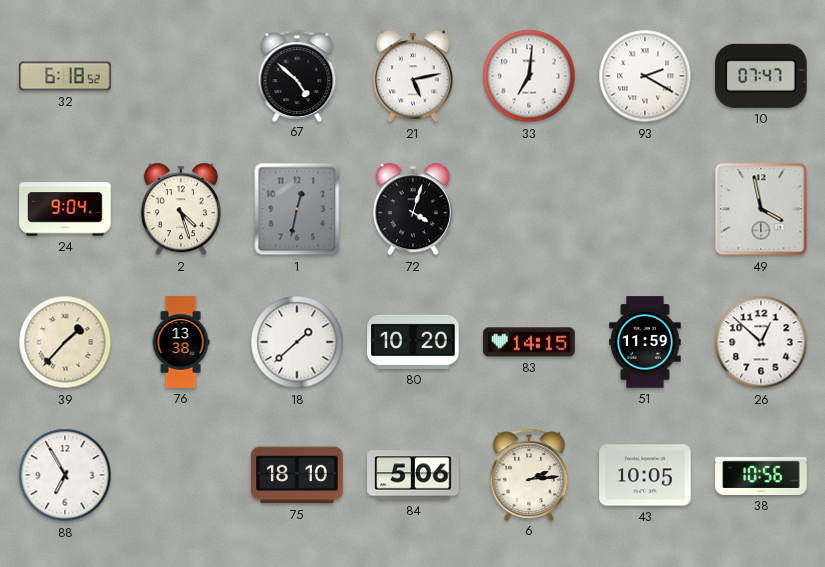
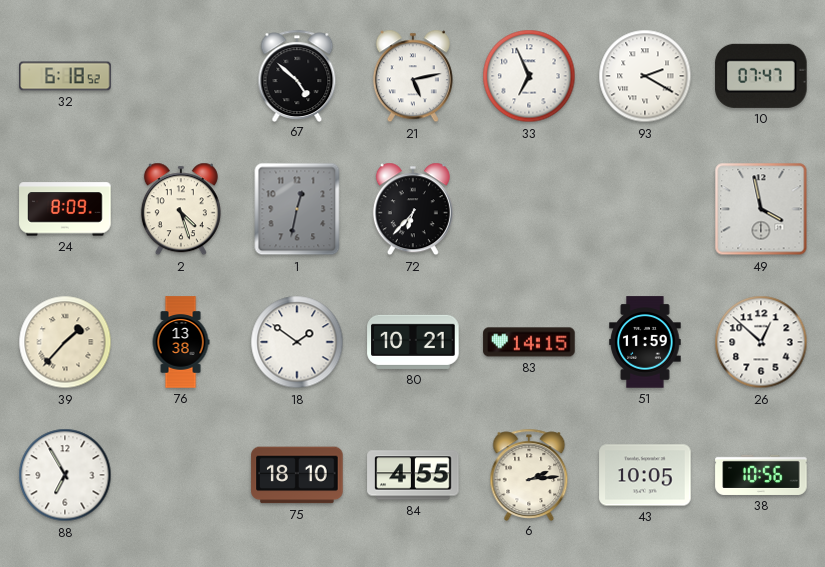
33: 7:01 -> 6:56 (529, 76)
24: 9:04 -> 8:09 (65, 209)
72: 4:03 -> 6:37 (413, 209)
18: 1:38 -> 1:51 (297, 342)
80: 10:20 -> 10:21 (413, 342)
84: 5:06 -> 4:55 (413, 475)
